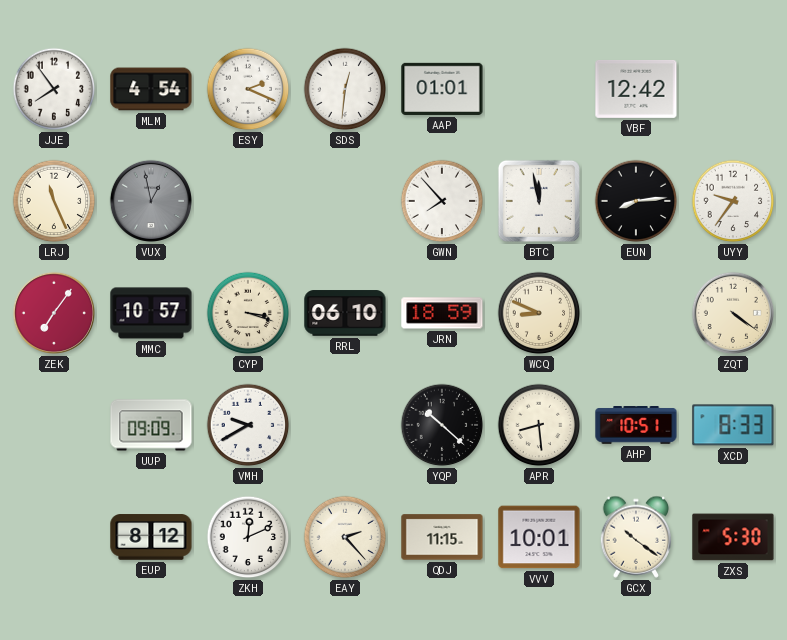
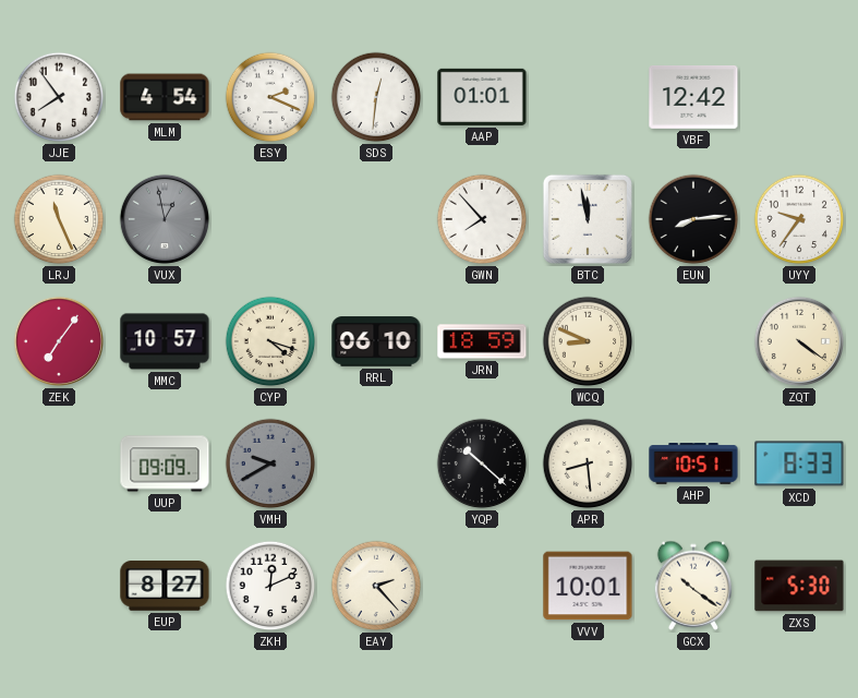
CYP: 3:18 -> 4:18 (270, 341)
VMH dial: white -> grey (270, 464)
EUP: 8:12 -> 8:27 (165, 586)
QDJ: 11:15 -> none (442, 537)
